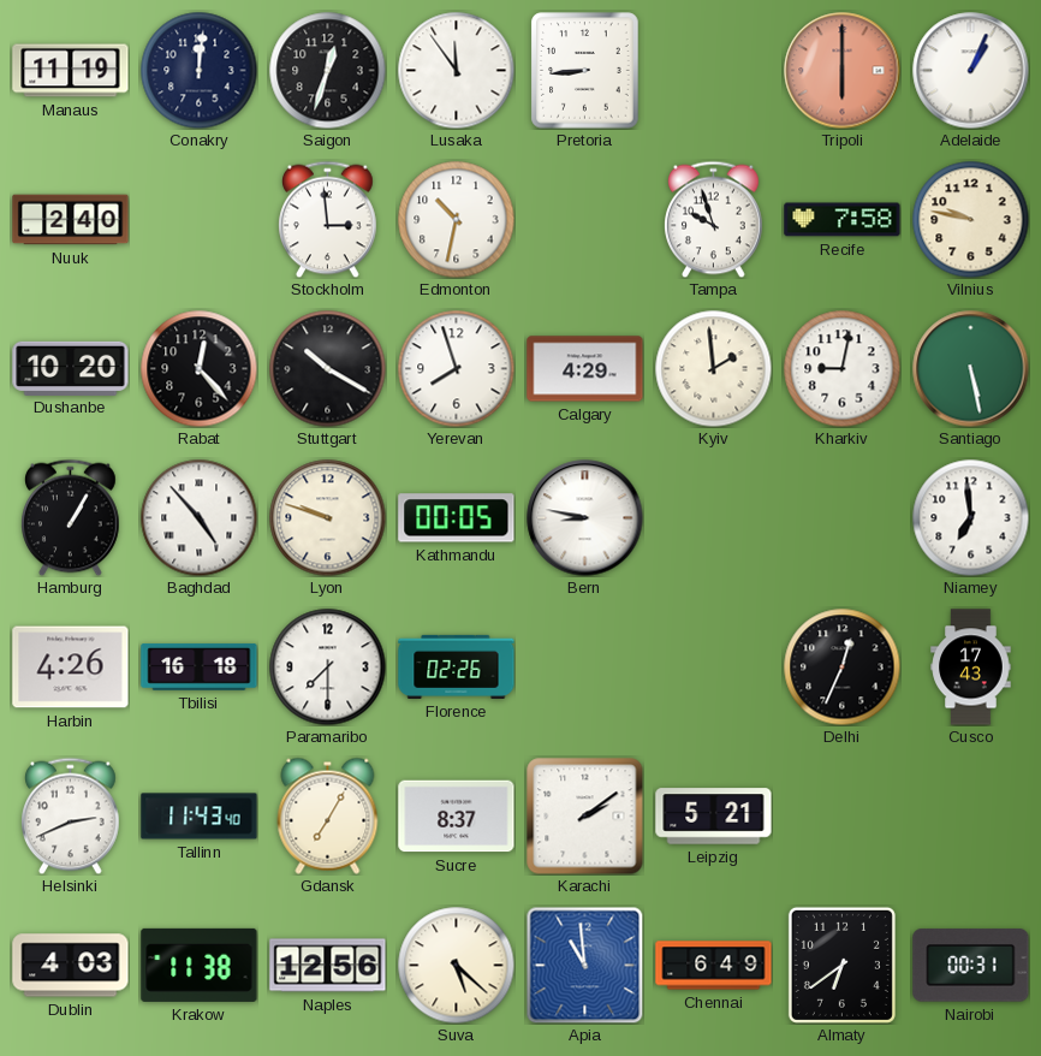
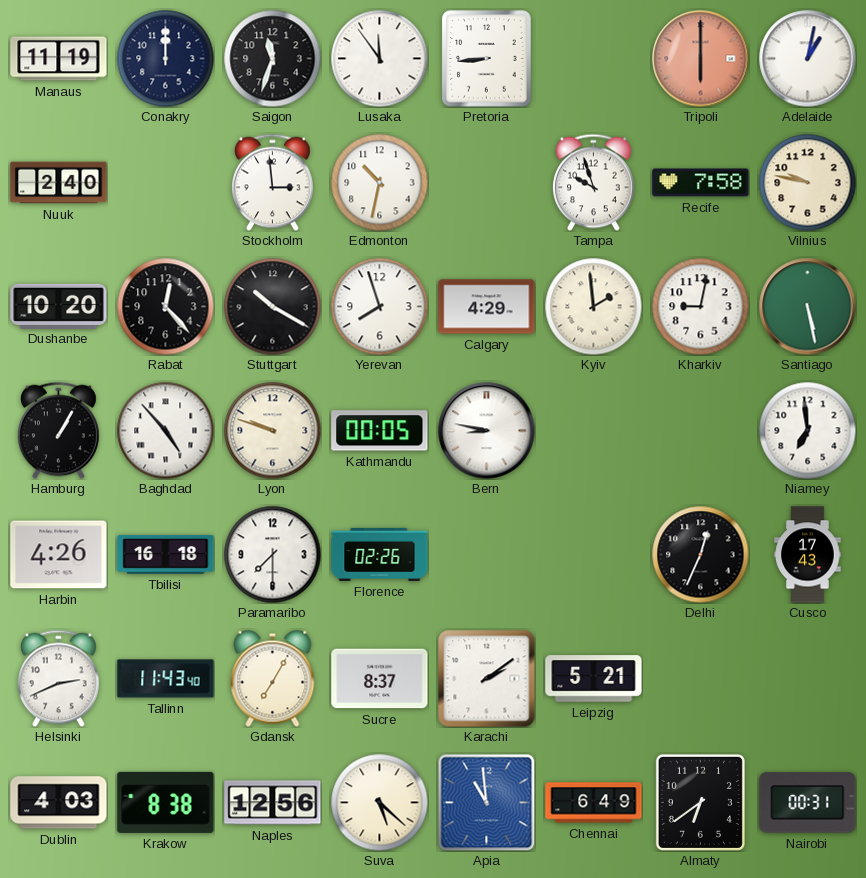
Conakry: 12:01 -> 12:00 (165, 58)
Saigon: 12:33 -> 11:33 (272, 58)
Adelaide: 1:04 -> 1:02 (808, 59)
Krakow: 11:38 -> 8:38 (166, 802)
